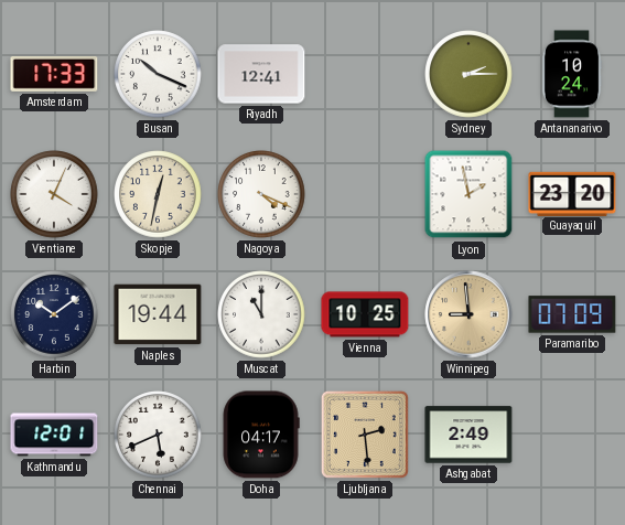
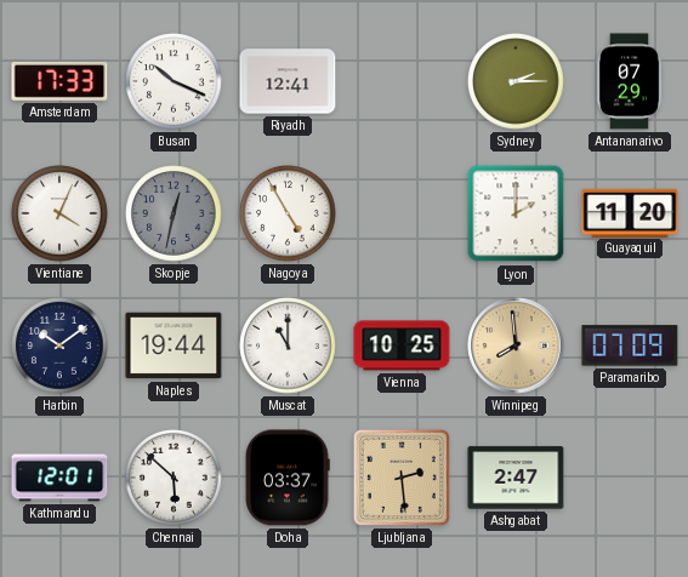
Antananarivo: 10:24 -> 07:29 (630, 81)
Skopje dial: cream -> grey (174, 213)
Nagoya: 4:19 -> 4:55 (288, 213)
Lyon: 1:58 -> 2:00 (516, 213)
Guayaquil: 23:20 -> 11:20 (630, 212)
Winnipeg: 8:59 -> 7:59 (516, 345)
Chennai: 5:41 -> 5:52 (174, 478)
Doha: 04:17 -> 03:37 (288, 478)
Ashgabat: 2:49 -> 2:47 (516, 478)
